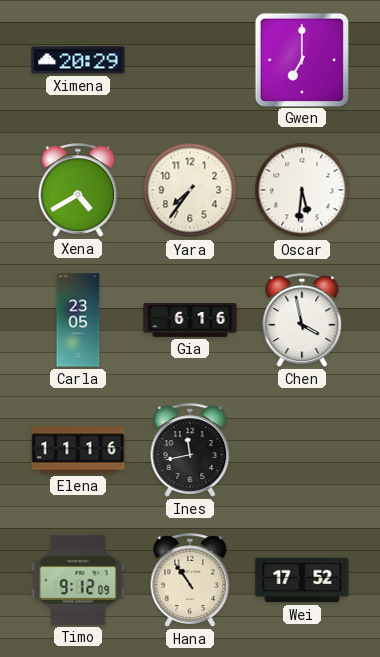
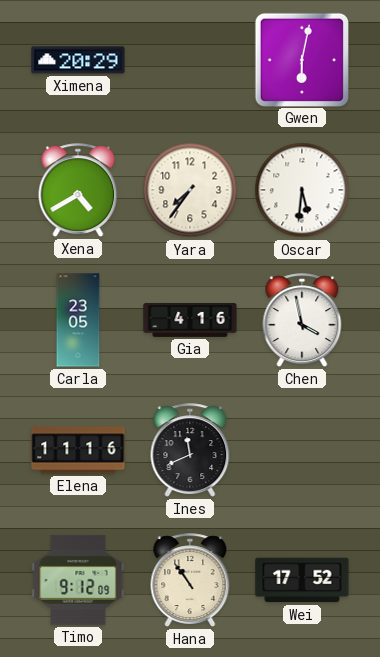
Gwen: 7:00 -> 6:02 (301, 59)
Gia: 6:16 -> 4:16 (190, 320)
Ines: 11:43 -> 11:41 (190, 450)
